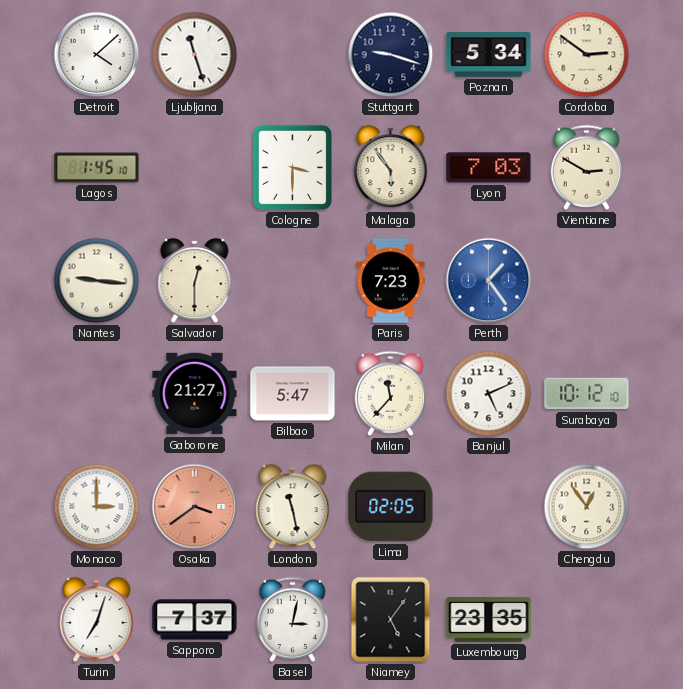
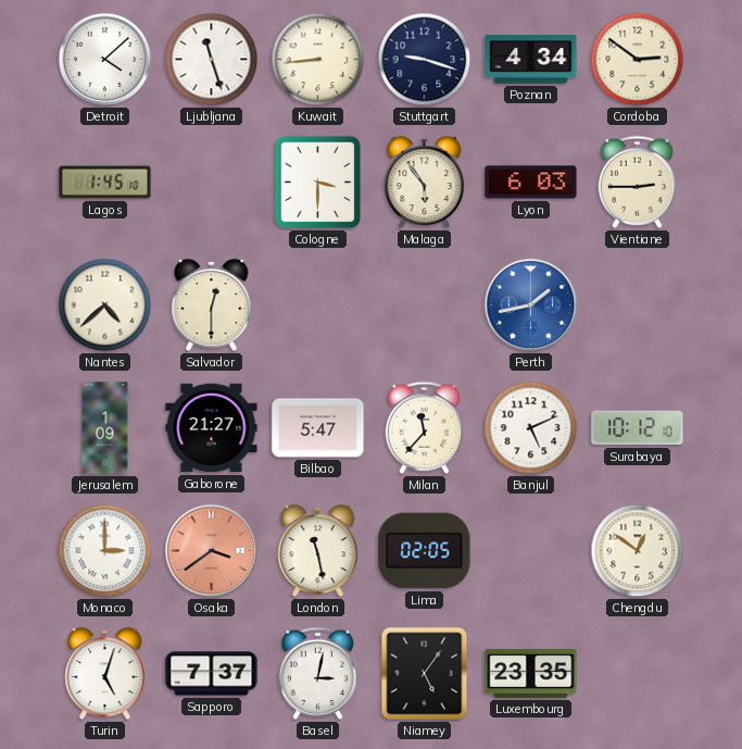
Kuwait: none -> 8:44 (318, 60)
Poznan: 5:34 -> 4:34 (531, 60)
Lyon: 7:03 -> 6:03 (531, 183)
Vientiane: 2:50 -> 2:45 (638, 182)
Nantes: 9:16 -> 4:38 (105, 305)
Paris: 7:23 -> none (391, 281)
Perth: 1:24 -> 1:43 (531, 305)
Jerusalem: none -> 1:09 (105, 428)
Chengdu: 12:54 -> 12:51 (638, 551)
Turin: 7:03 -> 5:03 (105, 674)
